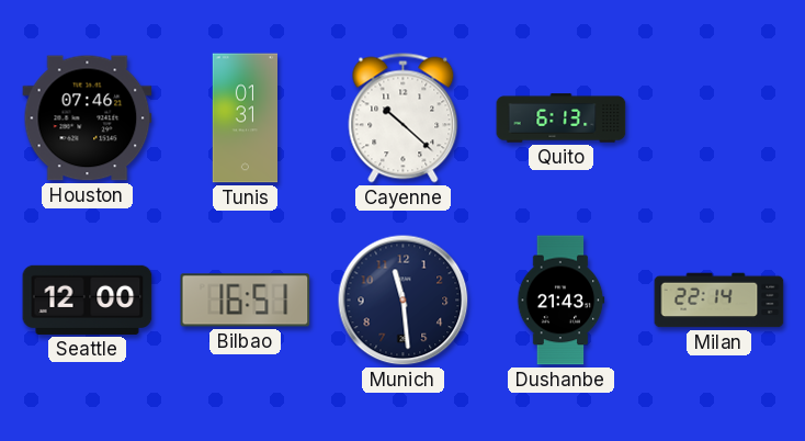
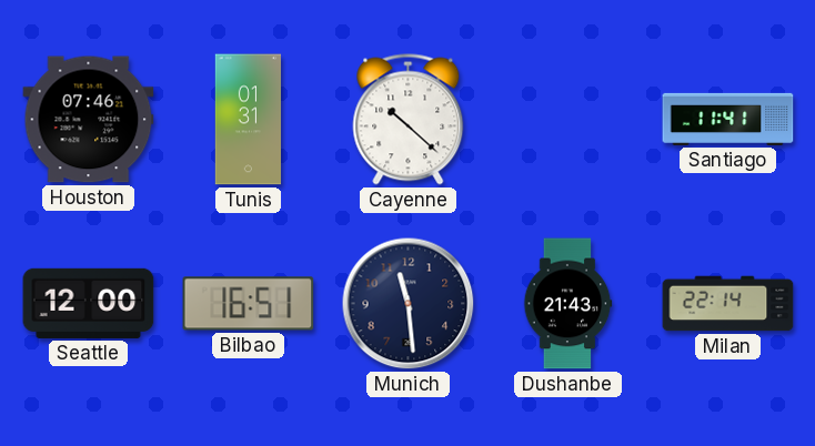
Quito: 6:13 -> none (562, 118)
Santiago: none -> 11:41 (728, 119)
